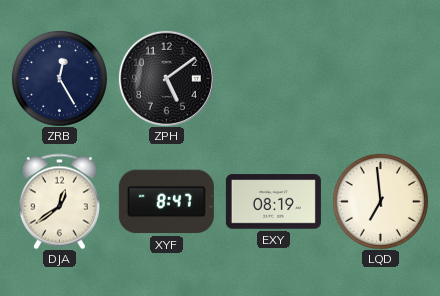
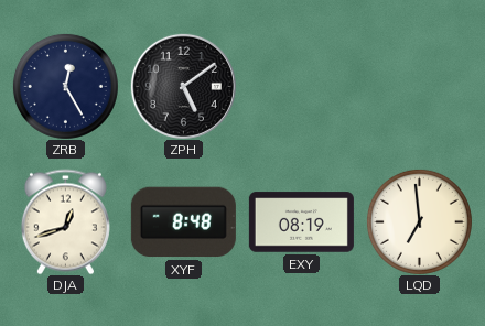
DJA: 12:39 -> 12:42 (65, 221)
XYF: 8:47 -> 8:48 (183, 222)
